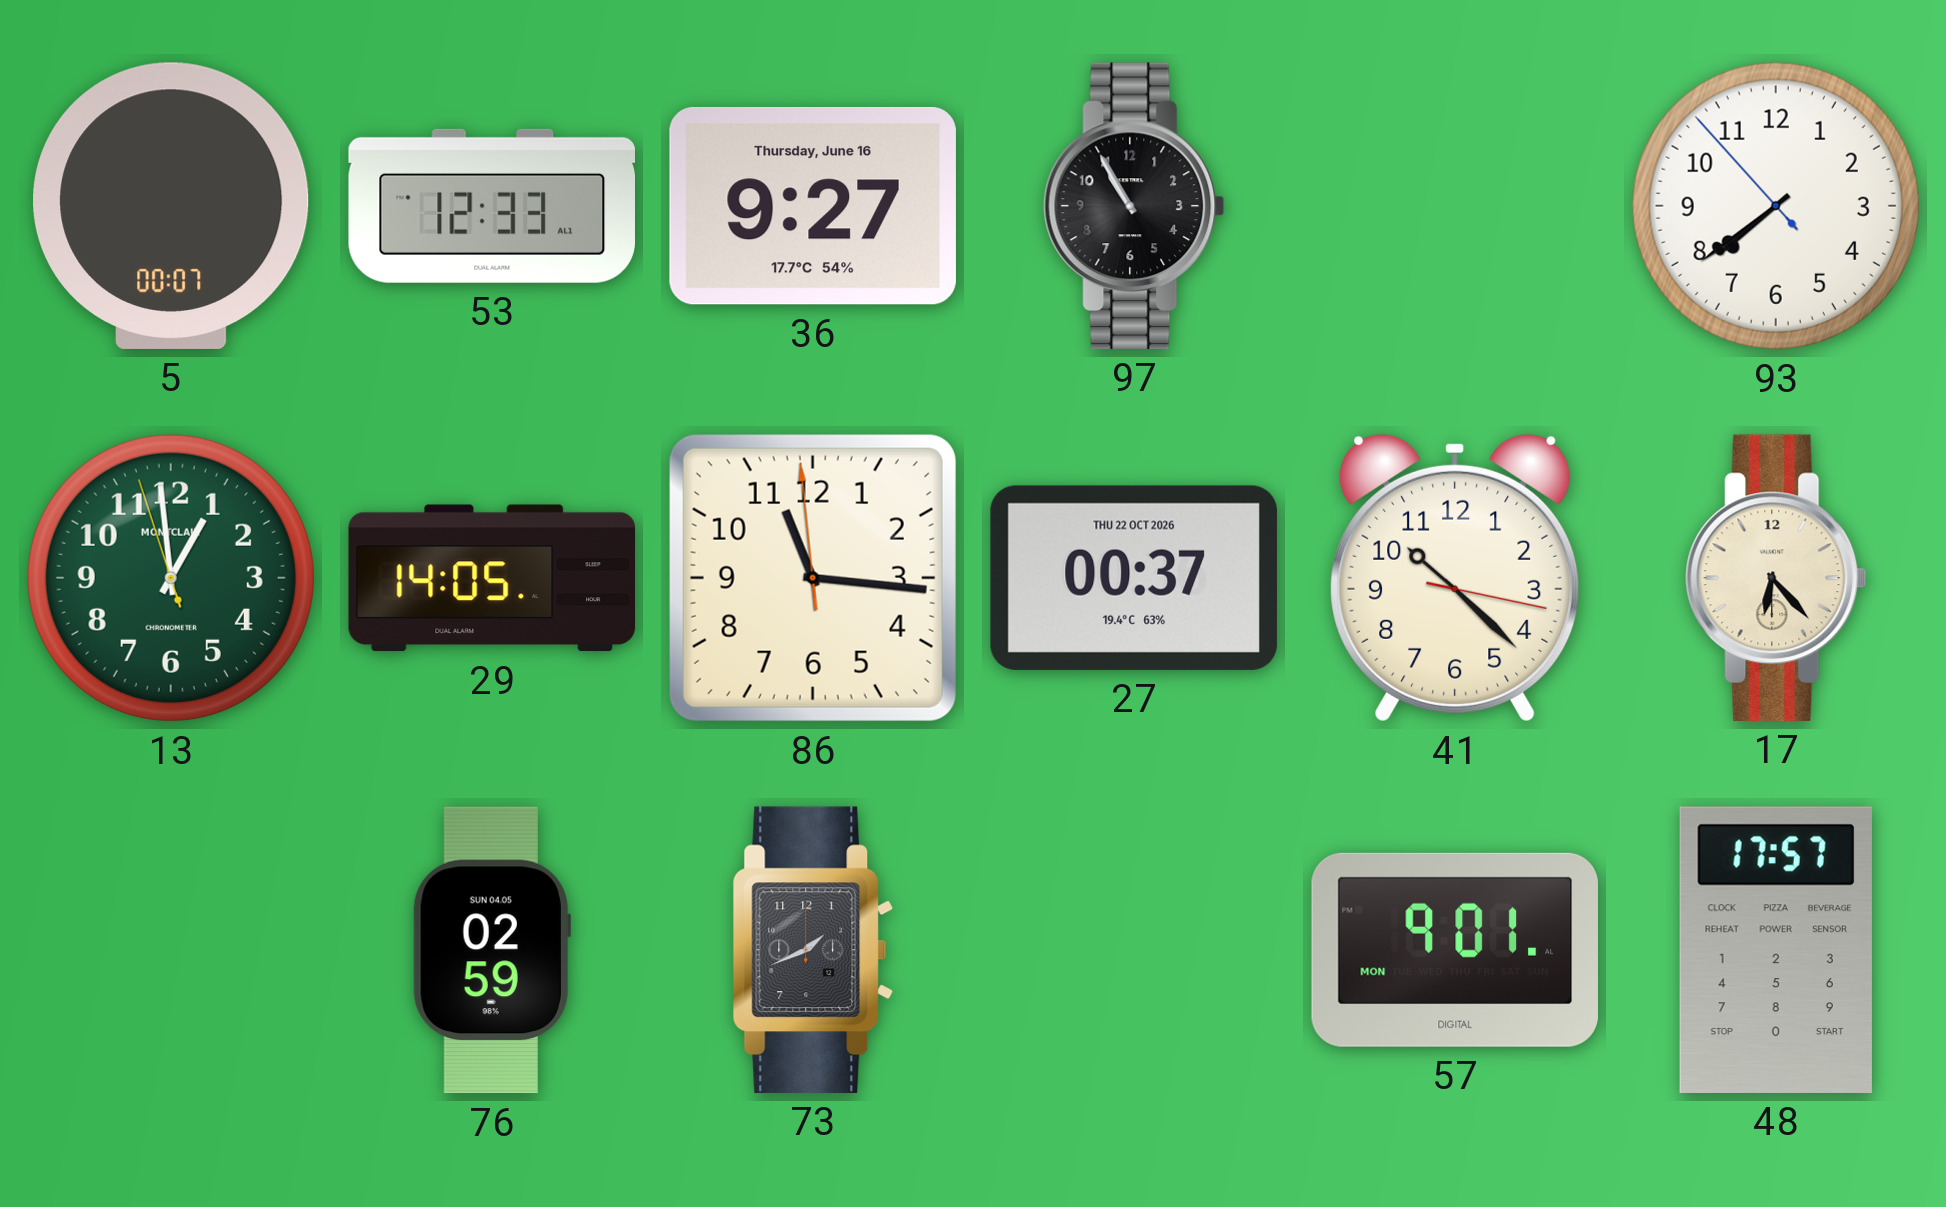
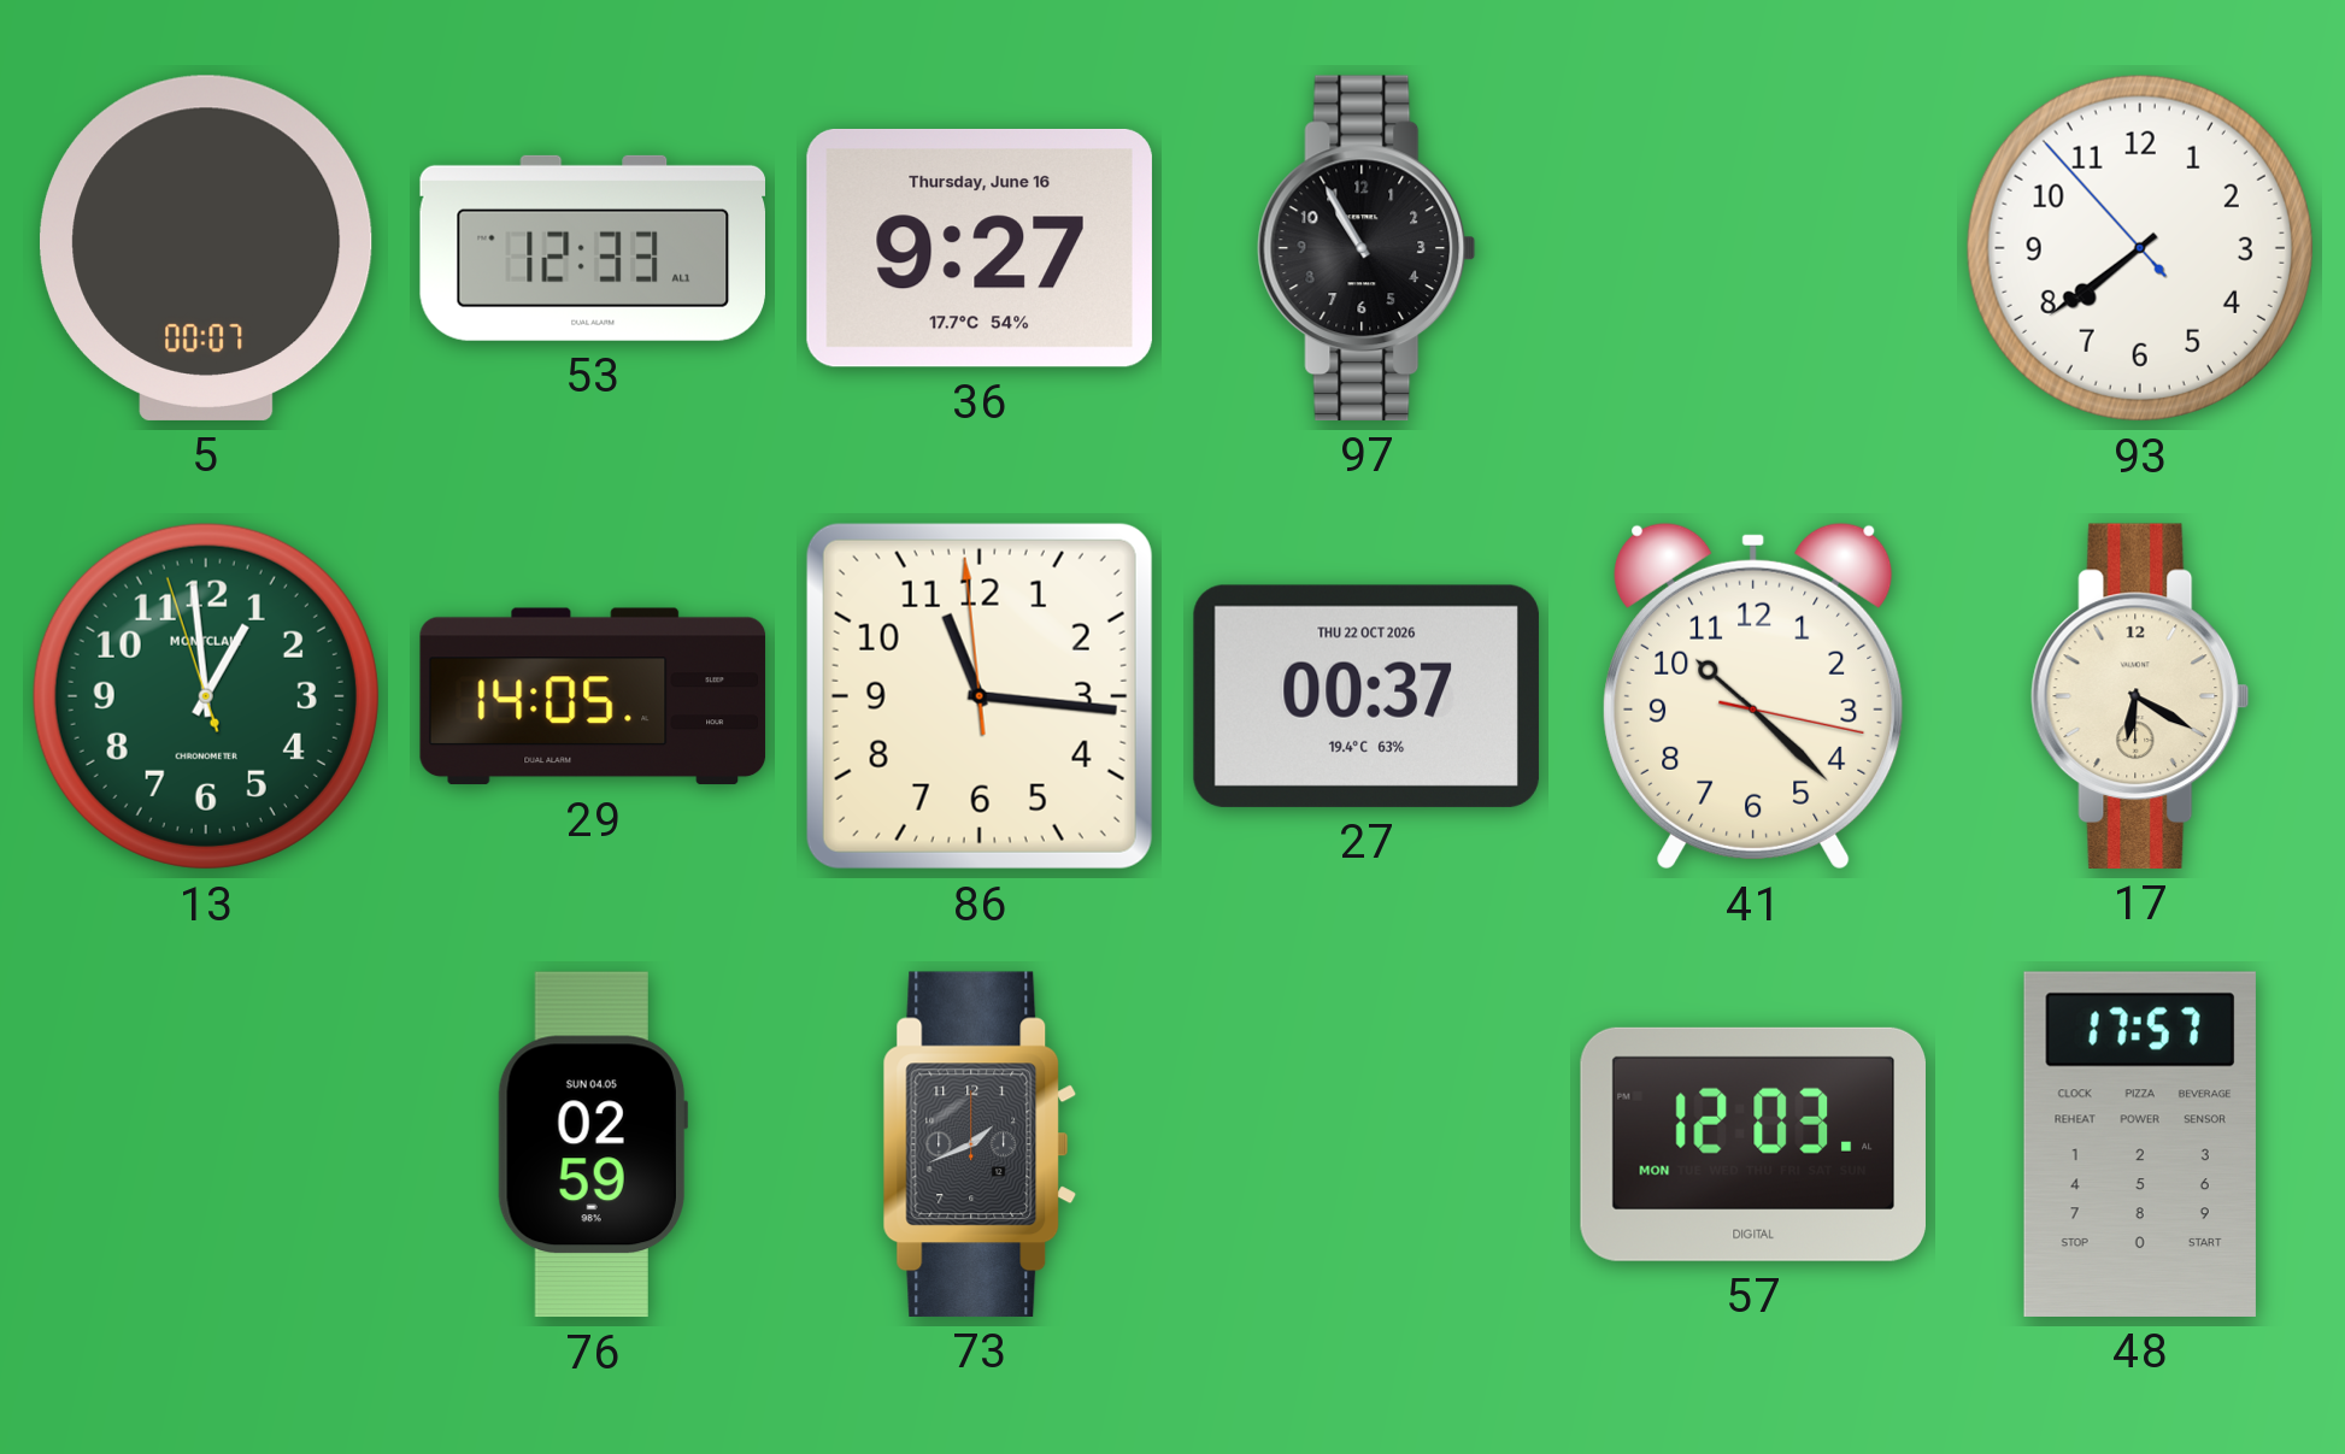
17: 6:23 -> 6:20 (2140, 696)
57: 9:01 -> 12:03 (1753, 1144)
